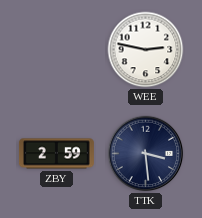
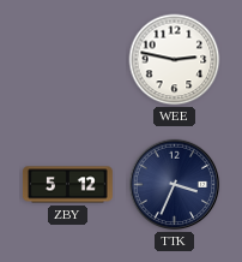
ZBY: 2:59 -> 5:12 (67, 185)
TTK: 3:29 -> 3:34 (175, 185)
